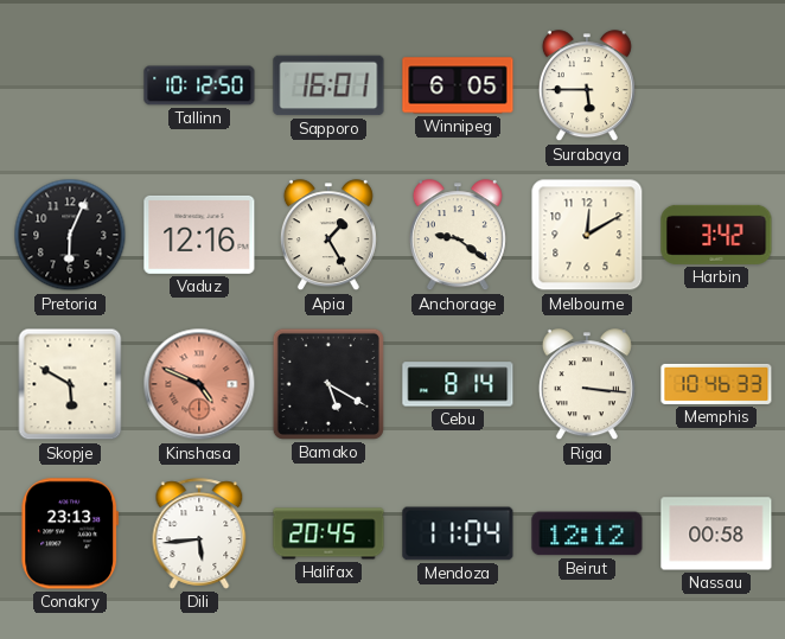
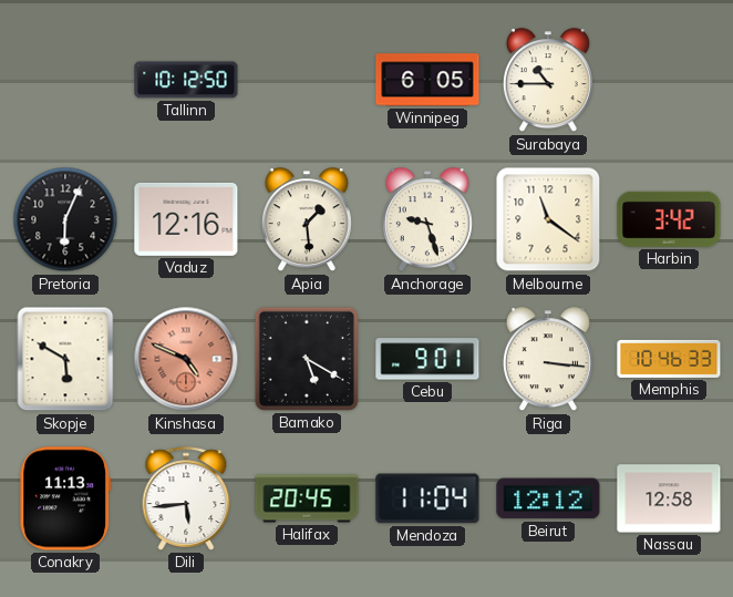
Sapporo: 16:01 -> none (328, 85)
Surabaya: 5:45 -> 10:45 (548, 81)
Apia: 1:25 -> 1:29 (307, 220)
Anchorage: 9:21 -> 9:27 (427, 220)
Melbourne: 12:10 -> 11:21 (548, 219)
Cebu: 8:14 -> 9:01 (427, 359)
Conakry: 23:13 -> 11:13 (65, 498)
Nassau: 00:58 -> 12:58 (669, 498)
